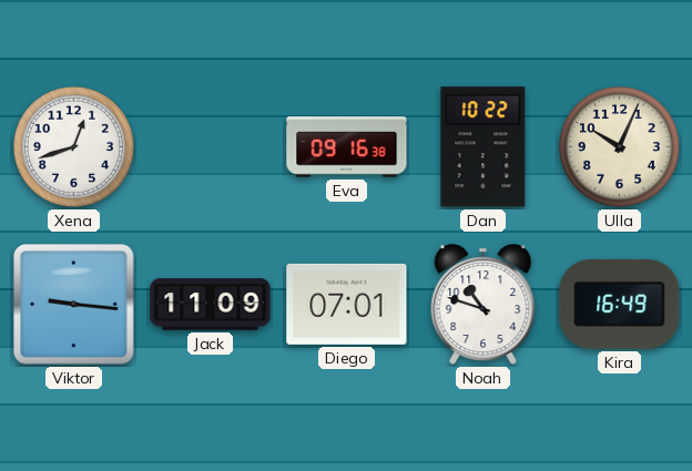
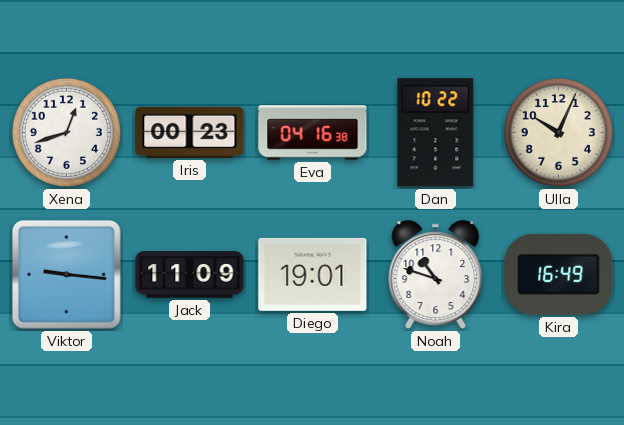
Iris: none -> 00:23 (190, 132)
Eva: 09:16 -> 04:16 (313, 133)
Diego: 07:01 -> 19:01 (313, 274)
